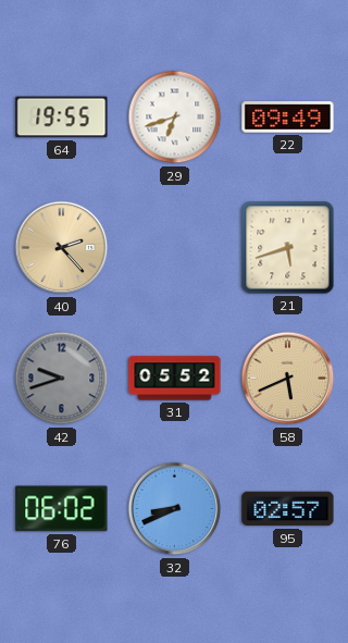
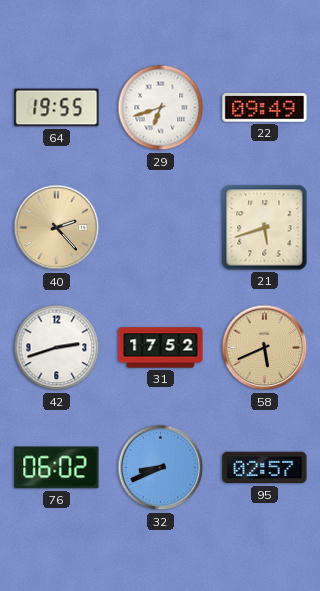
42: 9:42 -> 2:42 (57, 348)
42 dial: grey -> white (57, 348)
31: 05:52 -> 17:52 (161, 348)
